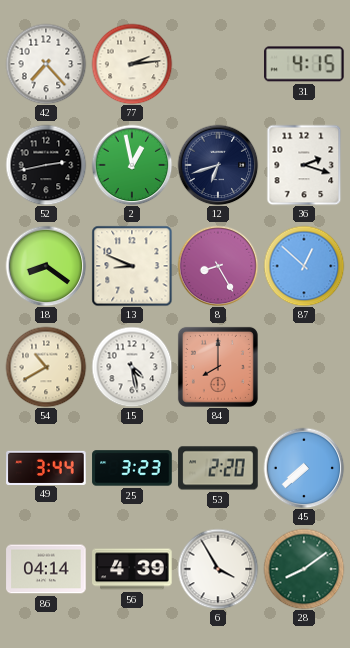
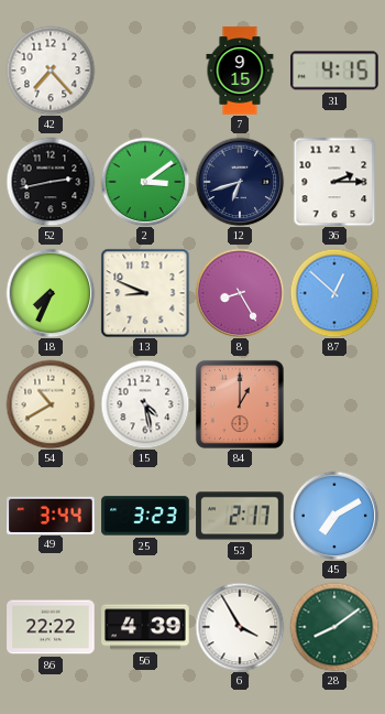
77: 2:14 -> none (132, 64)
7: none -> 9:15 (240, 71)
2: 12:58 -> 3:09 (145, 182)
36: 2:18 -> 2:15 (334, 182)
18: 8:21 -> 7:34 (51, 293)
84: 8:00 -> 1:00 (240, 404)
53: 2:20 -> 2:17 (240, 516)
45: 7:38 -> 7:10 (334, 516)
86: 04:14 -> 22:22 (51, 627)
